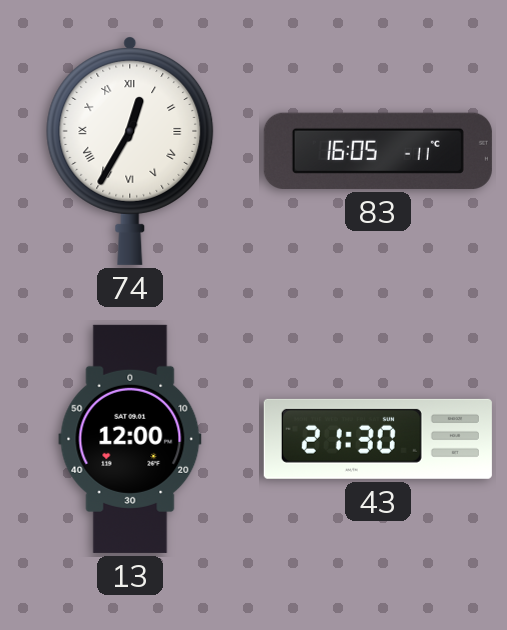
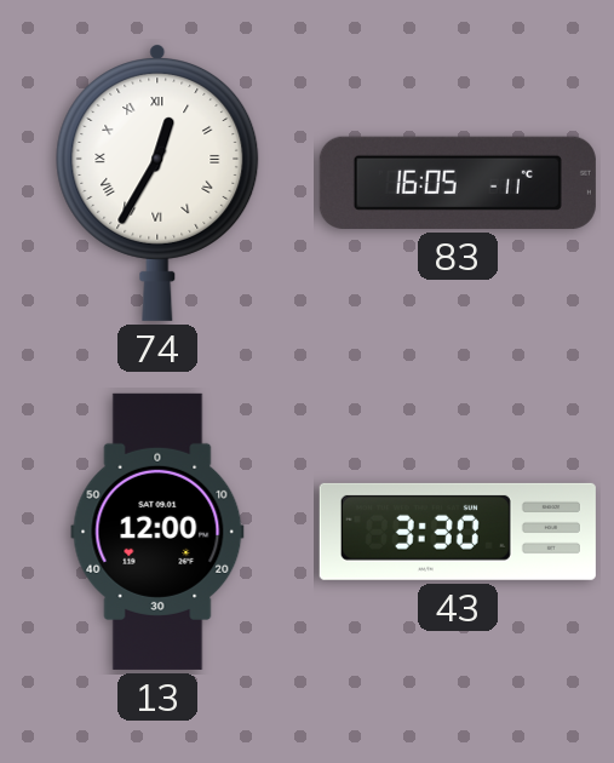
43: 21:30 -> 3:30 (458, 532)
